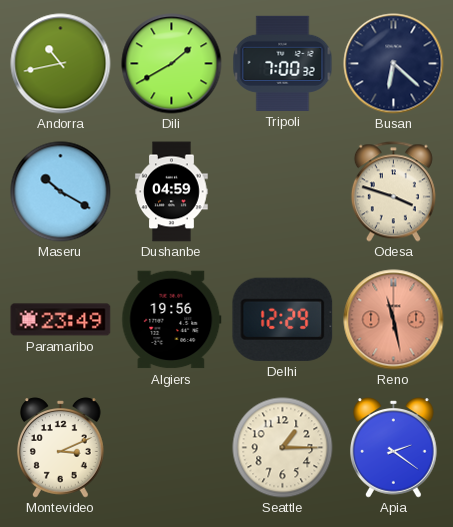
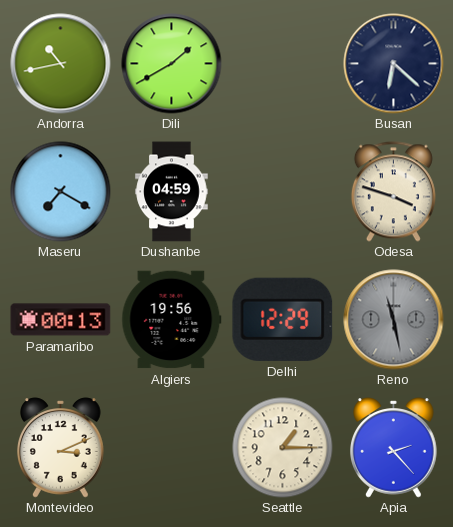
Tripoli: 7:00 -> none (283, 63)
Maseru: 10:20 -> 7:20 (61, 192)
Paramaribo: 23:49 -> 00:13 (61, 320)
Reno dial: salmon -> grey (394, 320)
Apia: 2:21 -> 2:23 (394, 448)
